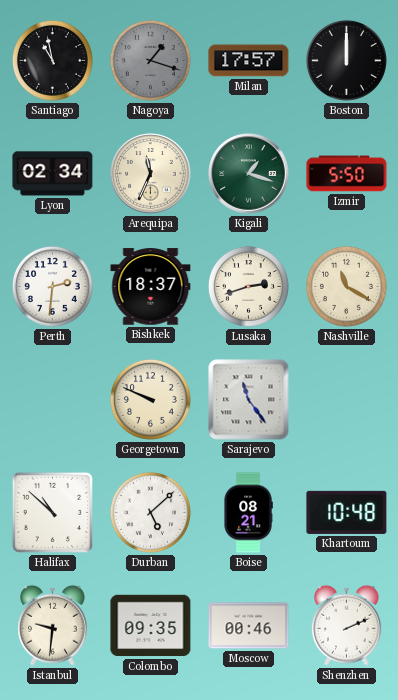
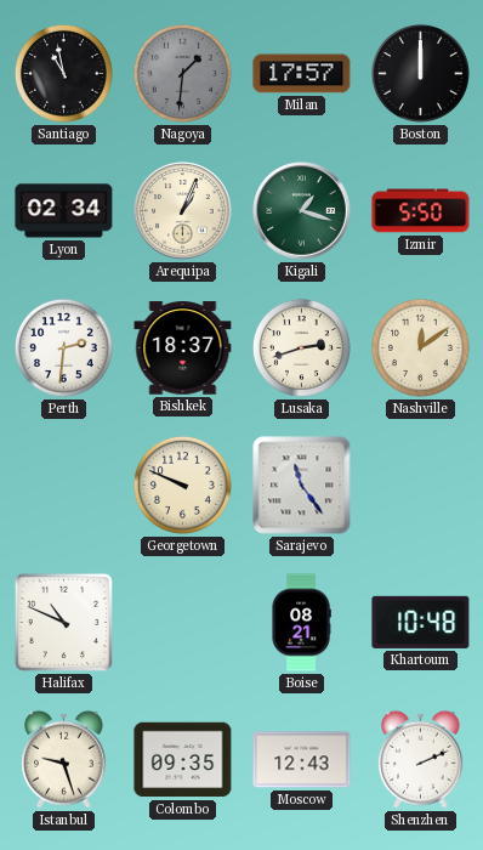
Nagoya: 1:18 -> 1:31 (182, 73)
Arequipa: 11:34 -> 1:04 (183, 211)
Nashville: 11:20 -> 12:09 (420, 347)
Halifax: 10:52 -> 10:49 (63, 622)
Durban: 5:08 -> none (150, 512)
Istanbul: 9:31 -> 9:27 (64, 759)
Moscow: 00:46 -> 12:43 (302, 760)
